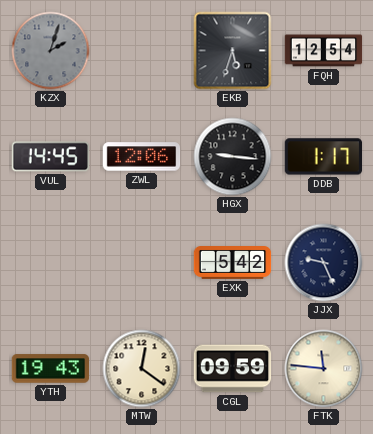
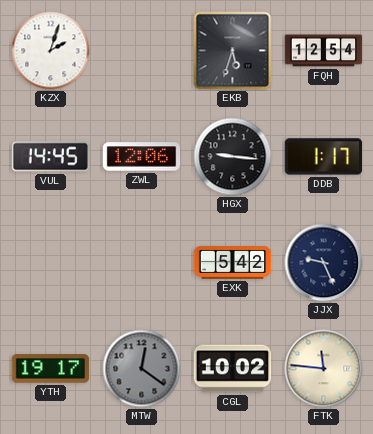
KZX dial: grey -> white (51, 51)
YTH: 19:43 -> 19:17 (51, 369)
MTW dial: cream -> grey (142, 369)
CGL: 09:59 -> 10:02 (233, 369)
